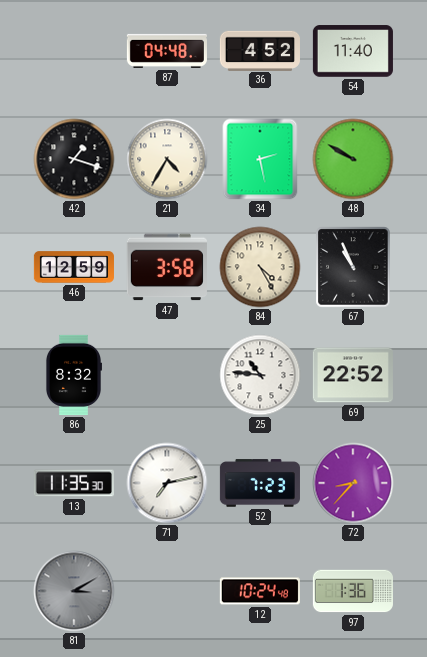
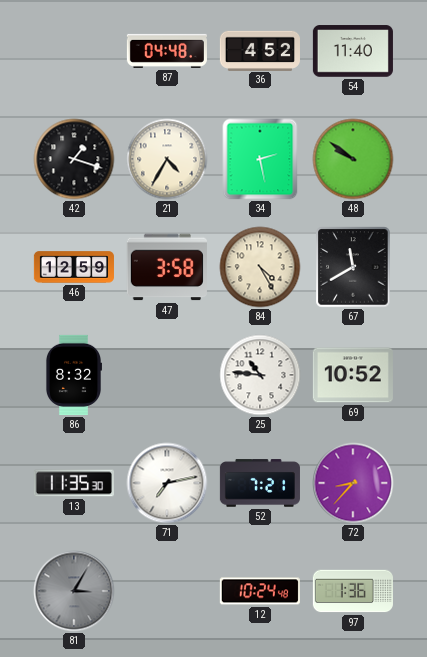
48: 9:50 -> 9:51 (353, 159)
67: 10:56 -> 11:40 (353, 267)
69: 22:52 -> 10:52 (353, 375)
52: 7:23 -> 7:21 (260, 483)
81: 3:10 -> 3:05 (74, 591)
